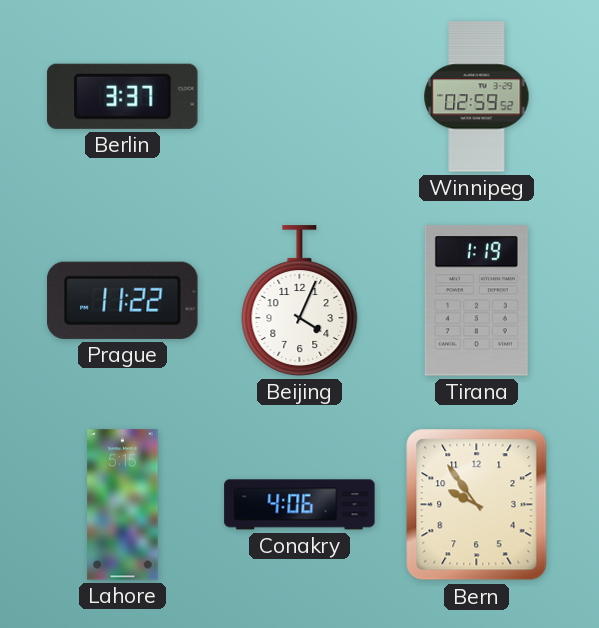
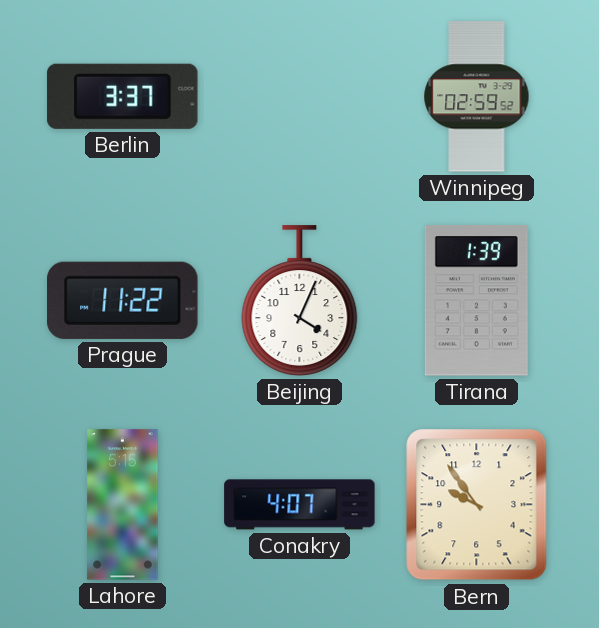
Tirana: 1:19 -> 1:39 (476, 301)
Conakry: 4:06 -> 4:07 (300, 505)
